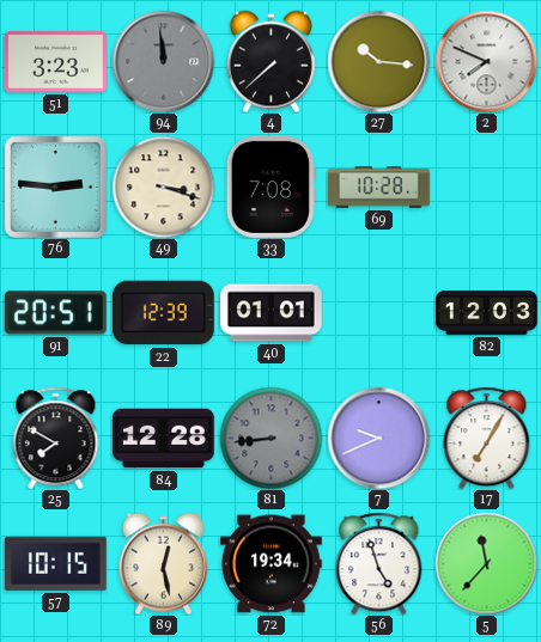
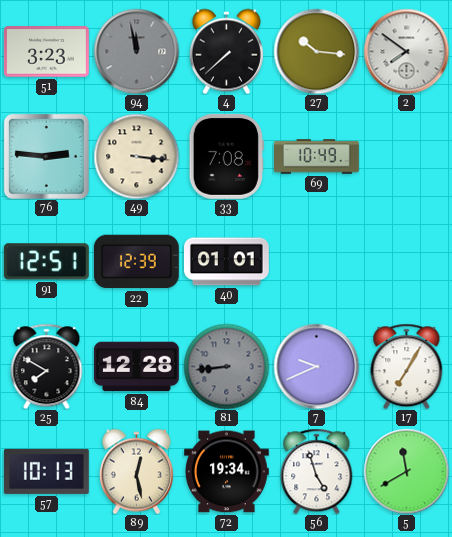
94: 11:59 -> 11:58 (136, 51)
2: 7:49 -> 7:51 (406, 51)
49: 3:18 -> 3:16 (136, 156)
69: 10:28 -> 10:49 (317, 157)
91: 20:51 -> 12:51 (46, 262)
82: 12:03 -> none (487, 312)
57: 10:15 -> 10:13 (46, 471)
5: 11:37 -> 11:40 (406, 471)
